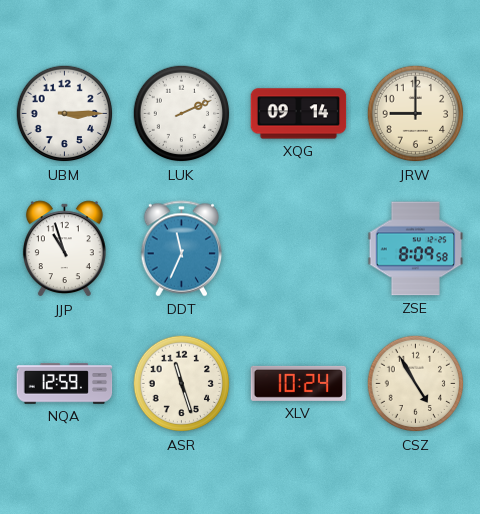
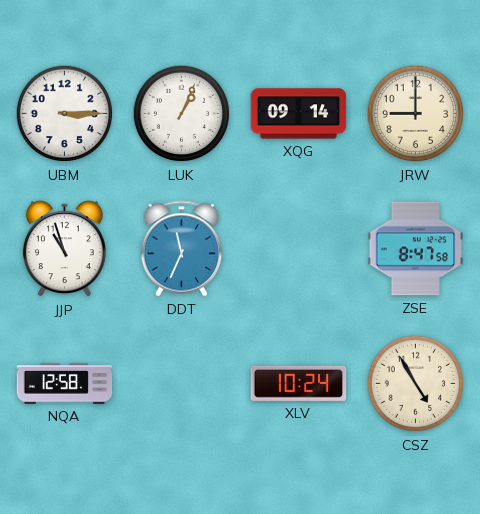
LUK: 2:11 -> 1:04 (182, 114)
ZSE: 8:09 -> 8:47 (416, 249)
NQA: 12:59 -> 12:58 (65, 384)
ASR: 11:27 -> none (182, 384)
